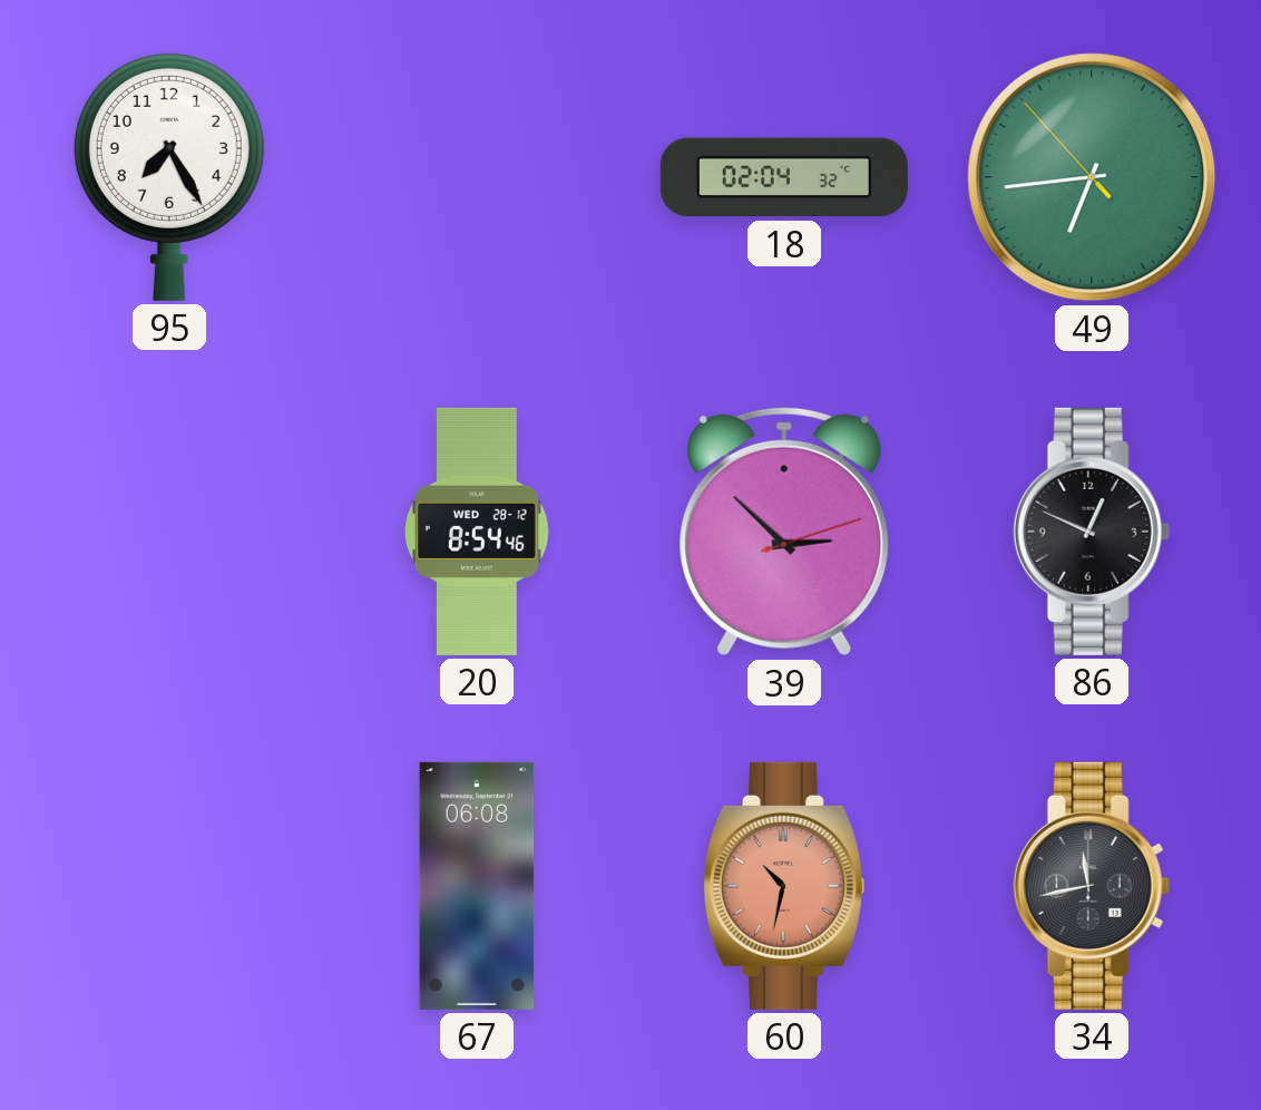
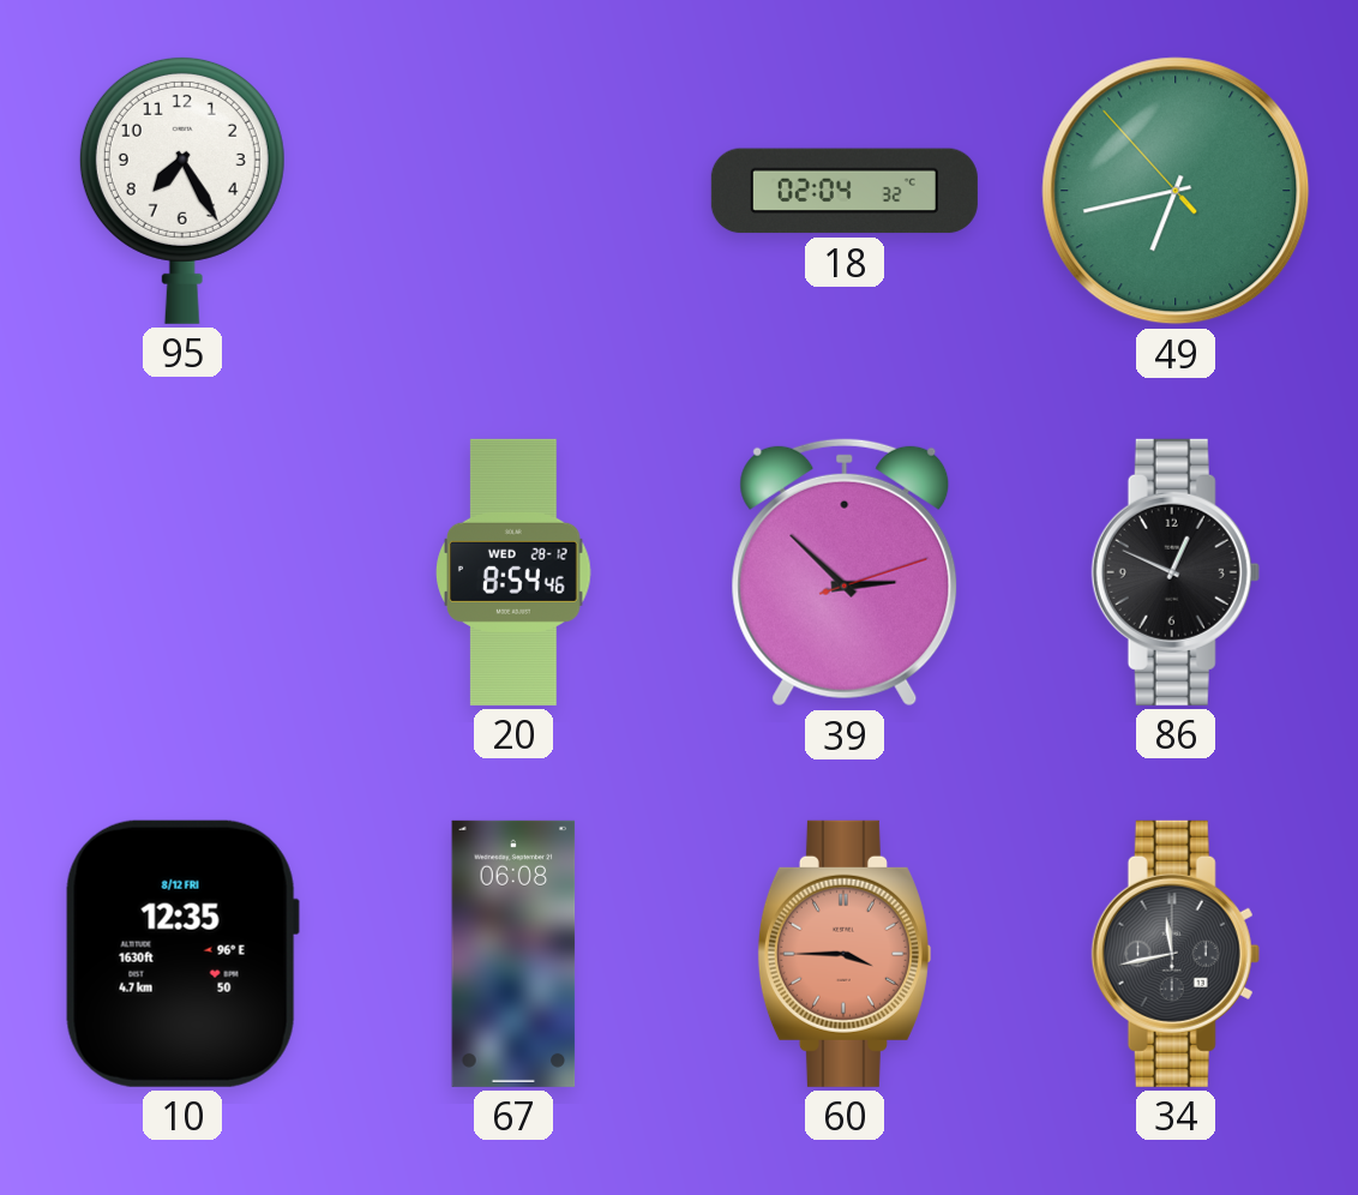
49: 6:43 -> 6:42 (1176, 191)
10: none -> 12:35 (182, 954)
60: 10:32 -> 3:45 (843, 954)
